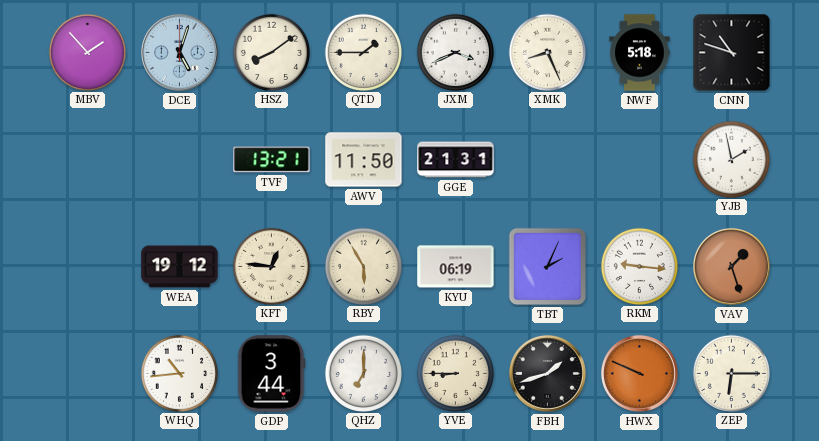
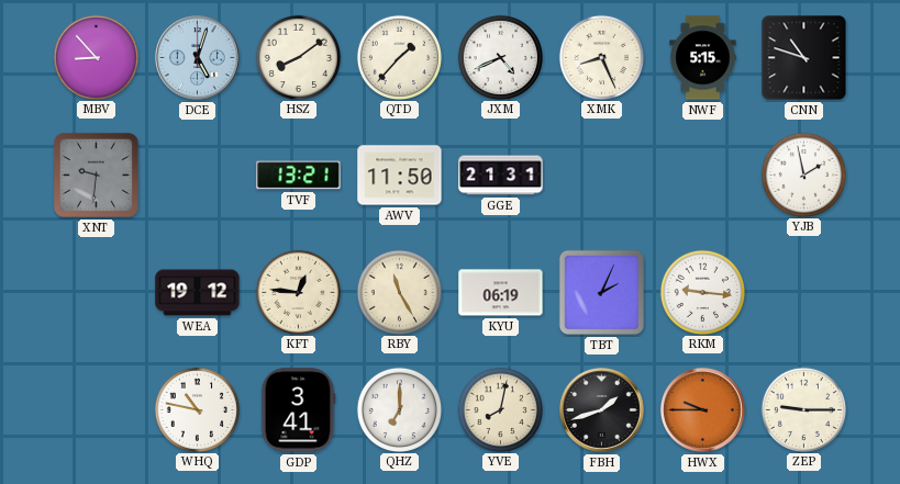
MBV: 1:53 -> 8:53 (96, 57)
QTD: 1:45 -> 1:37 (399, 57)
JXM: 3:41 -> 4:41 (500, 57)
NWF: 5:18 -> 5:15 (703, 58)
XNT: none -> 9:31 (96, 175)
RBY: 5:55 -> 11:25 (399, 292)
VAV: 1:27 -> none (731, 266)
WHQ: 10:44 -> 10:47 (197, 409)
GDP: 3:44 -> 3:41 (298, 410)
YVE: 8:45 -> 8:02 (500, 409)
HWX: 9:49 -> 9:45 (702, 409)
ZEP: 6:15 -> 9:15 (803, 409)
